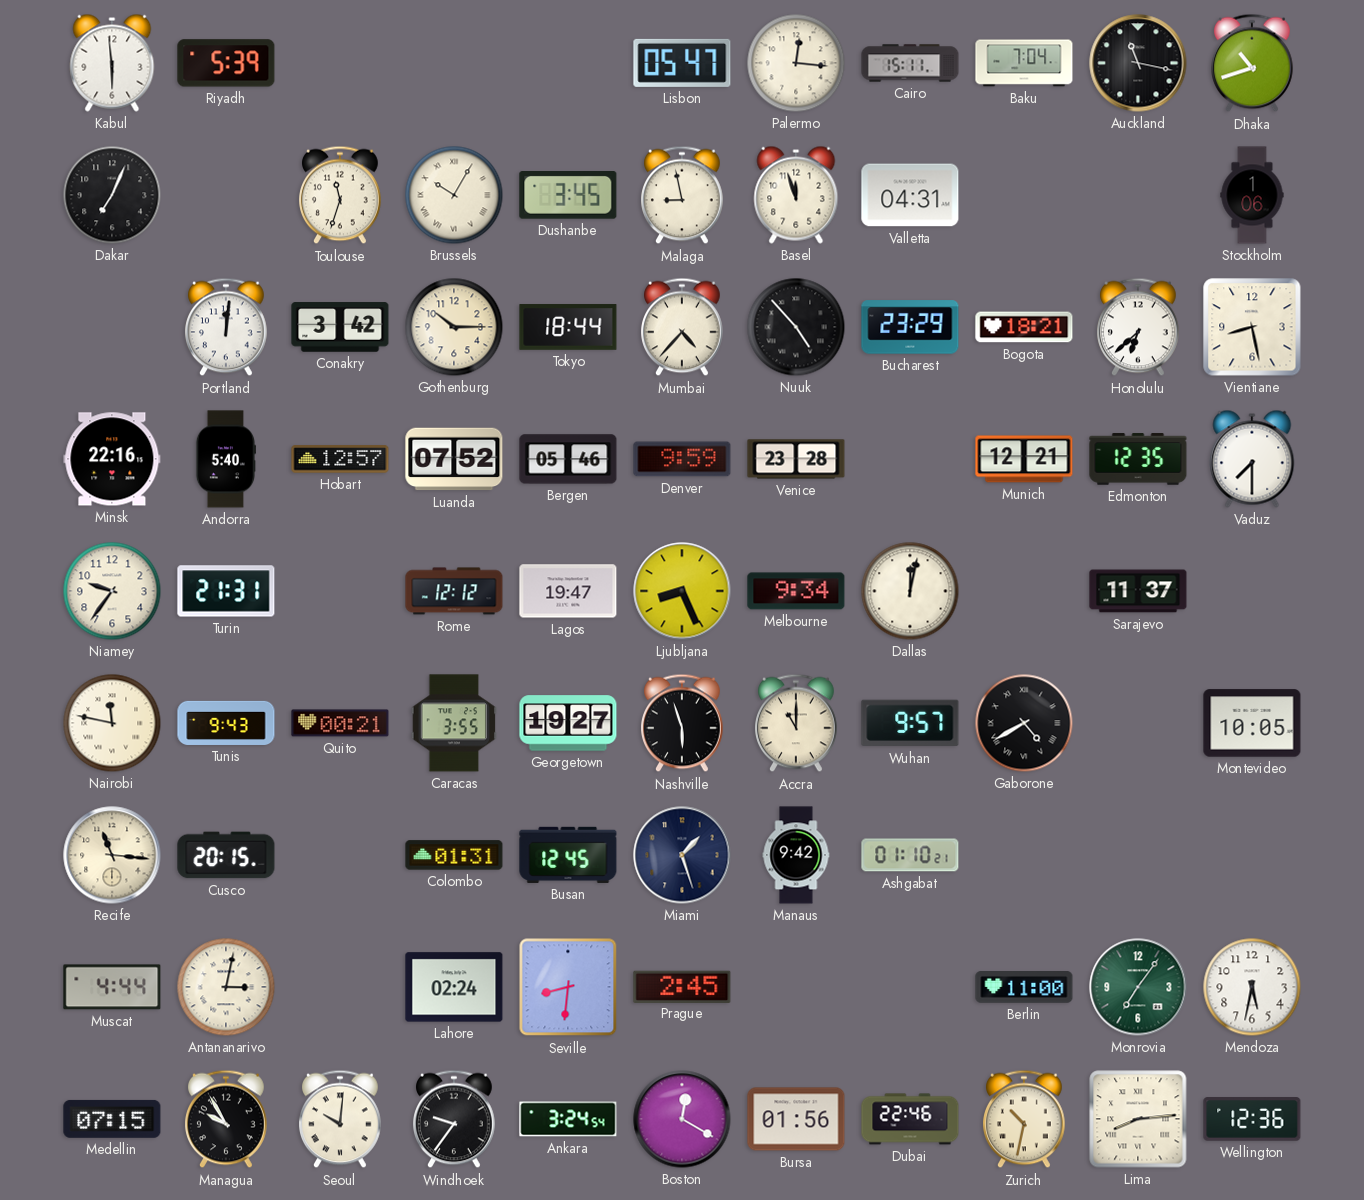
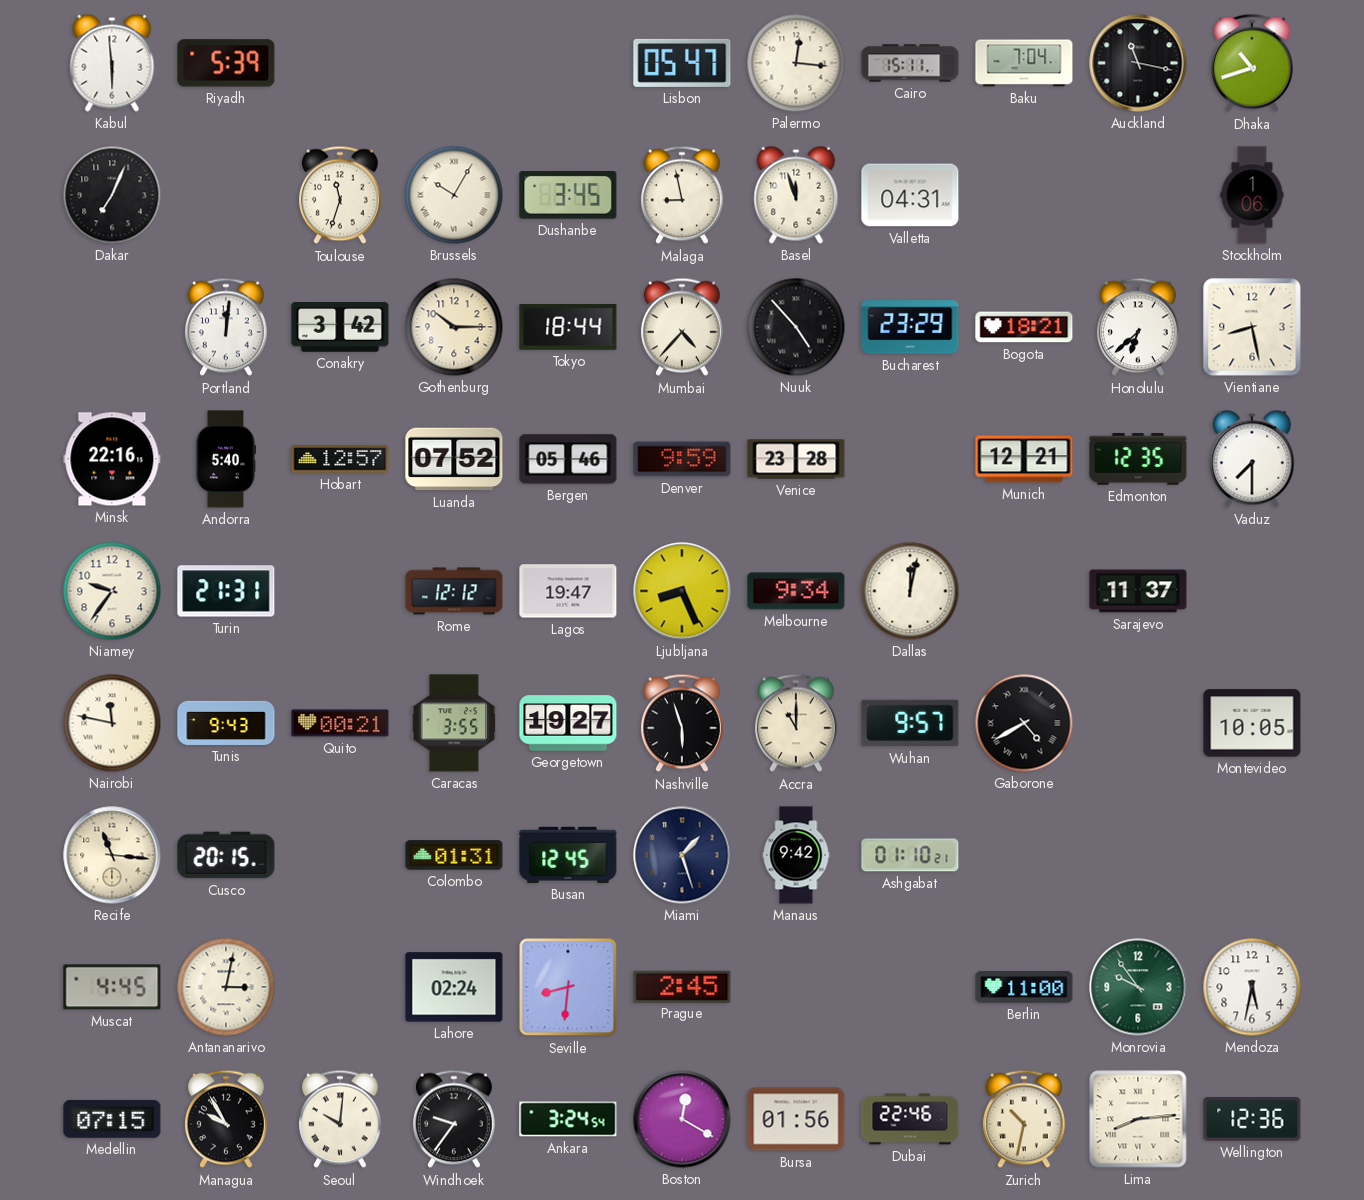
Muscat: 4:44 -> 4:45 (112, 987)
Monrovia: 7:06 -> 9:54 (1138, 987)
